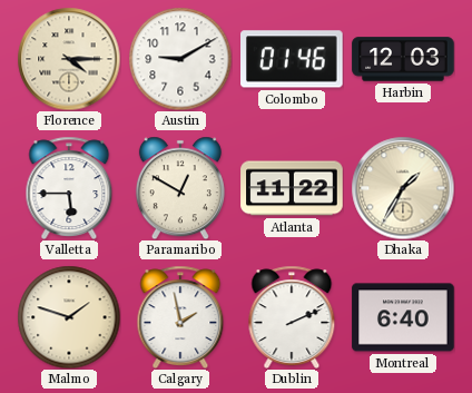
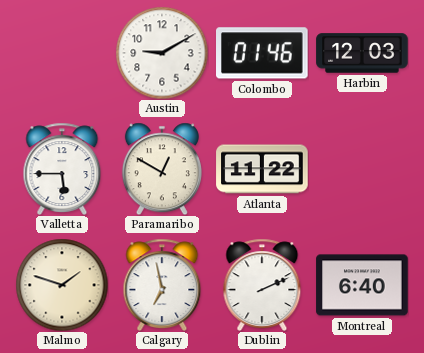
Florence: 4:15 -> none (69, 59)
Dhaka: 1:35 -> none (403, 188)
Calgary: 1:58 -> 6:58 (162, 284)
